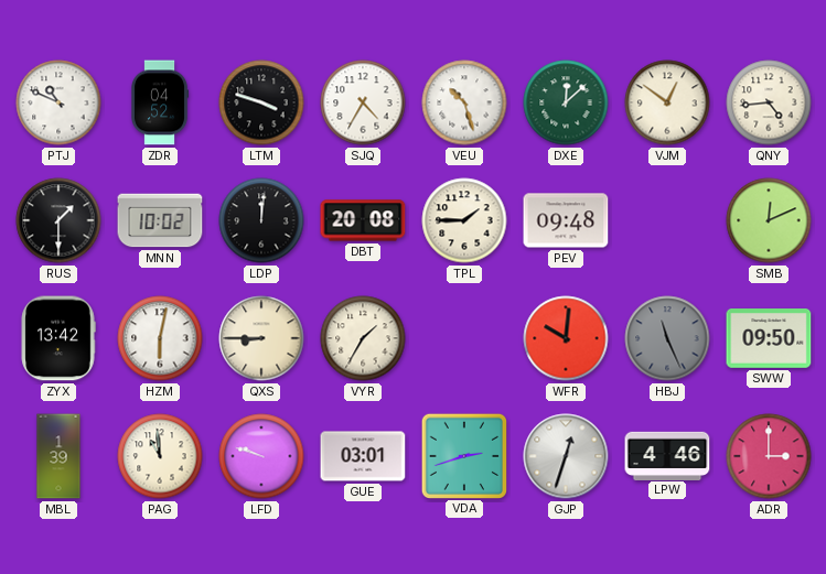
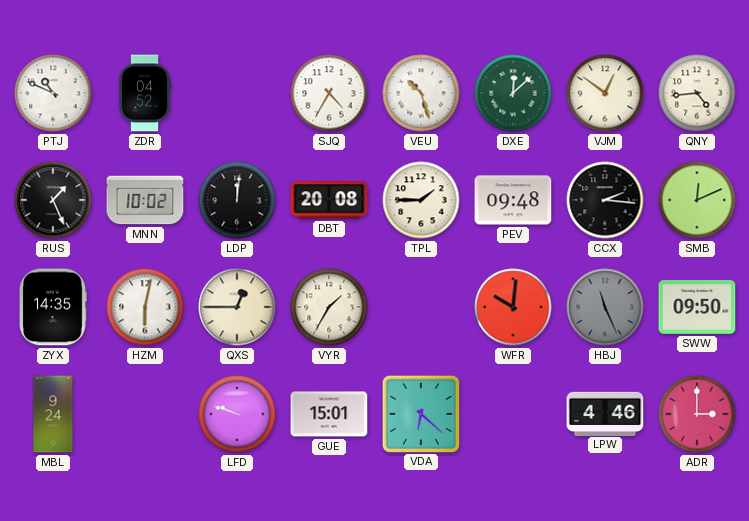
LTM: 3:48 -> none (261, 102)
RUS: 1:30 -> 1:26 (53, 200)
CCX: none -> 2:16 (605, 200)
ZYX: 13:42 -> 14:35 (53, 307)
QXS: 8:45 -> 12:45 (237, 307)
MBL: 1:39 -> 9:24 (53, 414)
PAG: 10:59 -> none (160, 456)
GUE: 03:01 -> 15:01 (329, 414)
VDA: 2:42 -> 6:22 (420, 413)
GJP: 12:33 -> none (566, 456)
